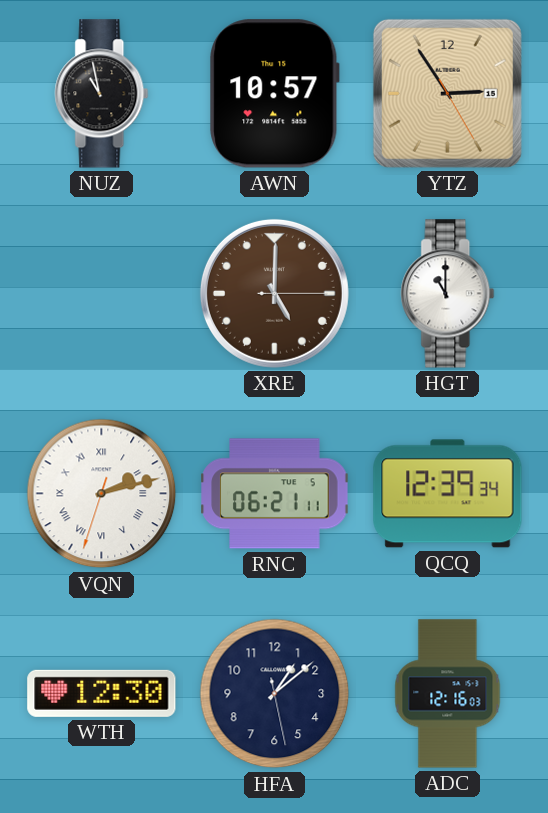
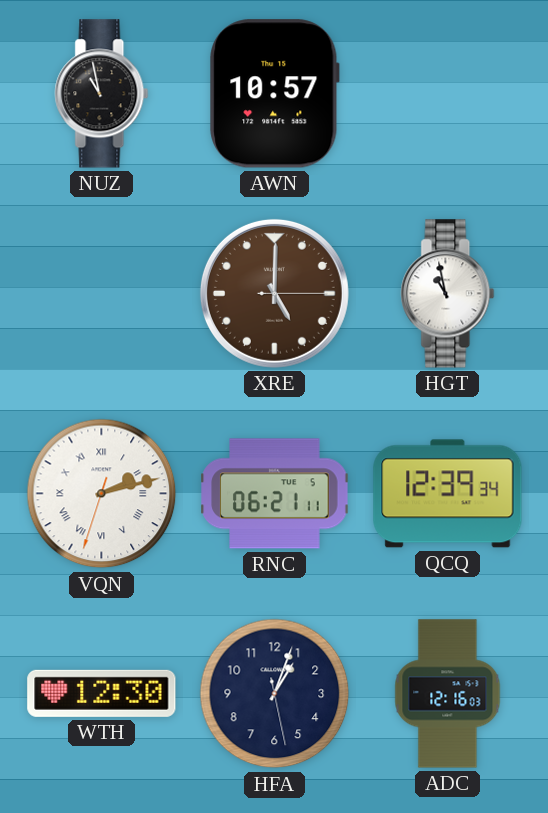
YTZ: 2:54 -> none (447, 93)
HGT: 11:00 -> 10:58 (448, 294)
HFA: 1:08 -> 1:03 (275, 694)
